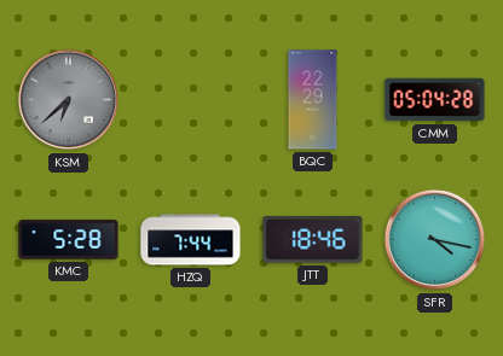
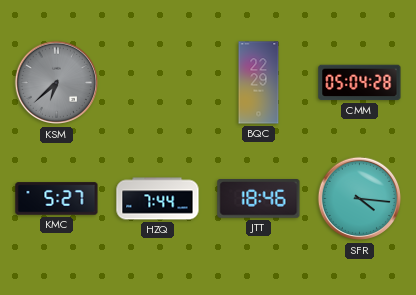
KMC: 5:28 -> 5:27 (57, 199)
SFR: 4:17 -> 4:16 (360, 199)
